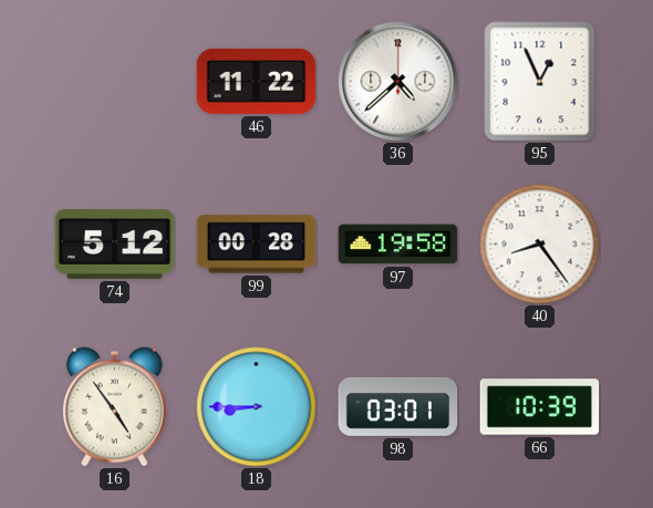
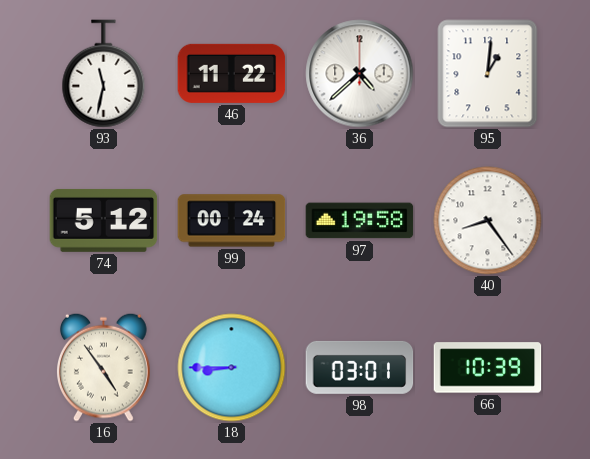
93: none -> 11:32 (104, 74)
95: 12:56 -> 1:01 (488, 74)
99: 00:28 -> 00:24 (232, 221)
